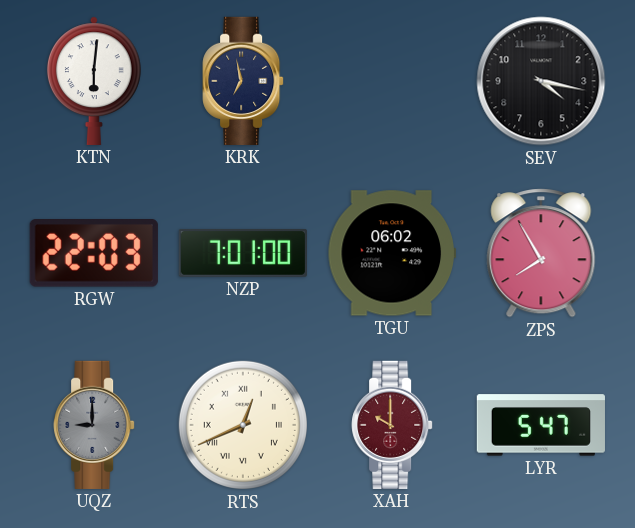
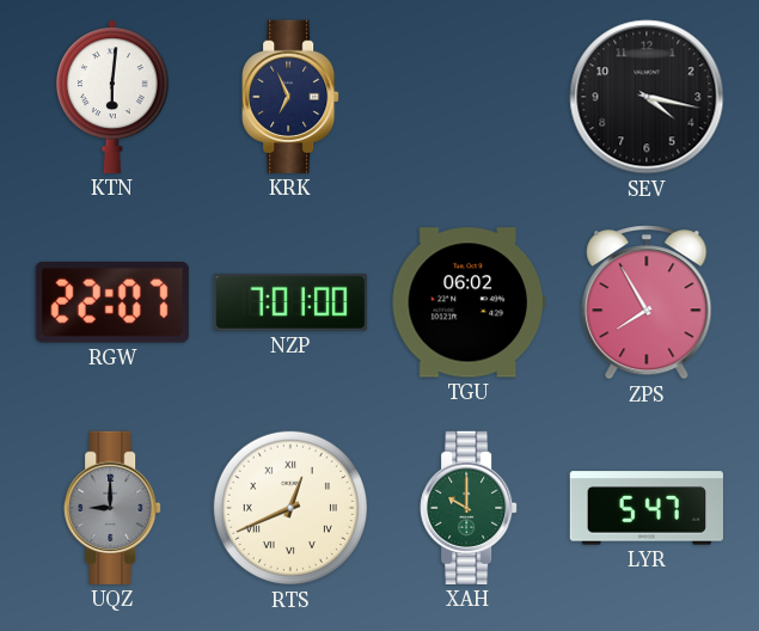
KRK: 6:58 -> 6:56 (290, 97)
RGW: 22:03 -> 22:07 (112, 304)
XAH dial: burgundy -> green (469, 508)
